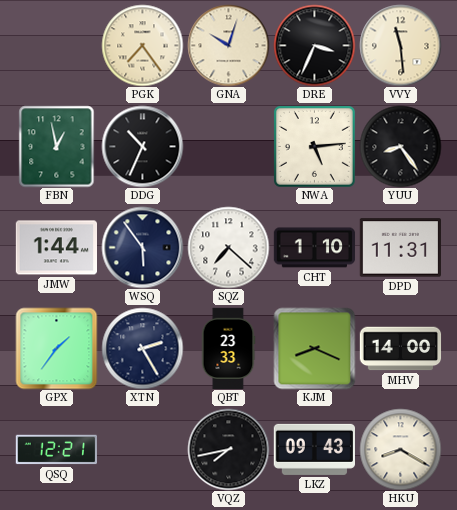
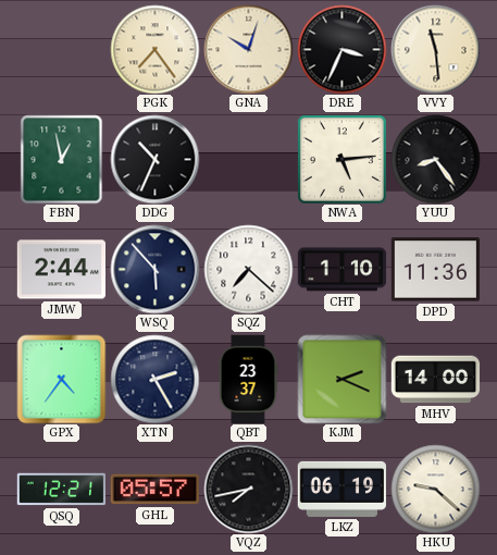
JMW: 1:44 -> 2:44 (61, 270)
WSQ: 5:54 -> 5:53 (154, 269)
DPD: 11:31 -> 11:36 (435, 270)
GPX: 1:36 -> 4:36 (61, 379)
QBT: 23:33 -> 23:37 (248, 379)
KJM: 8:19 -> 2:19 (341, 379)
GHL: none -> 05:57 (154, 490)
LKZ: 09:43 -> 06:19 (341, 489)
HKU: 8:20 -> 9:22 (435, 489)
